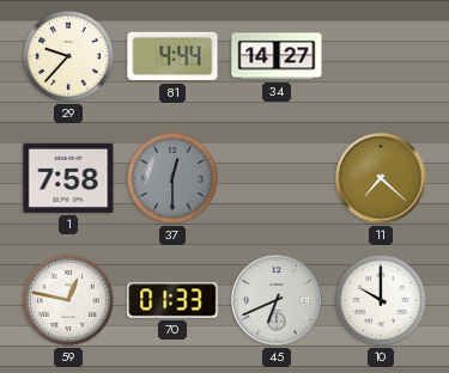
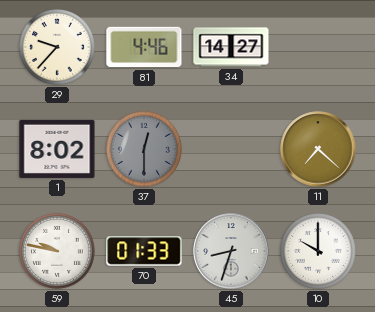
81: 4:44 -> 4:46 (144, 47)
1: 7:58 -> 8:02 (57, 149)
59: 12:47 -> 9:47 (58, 252)
45: 6:41 -> 8:33 (231, 251)
